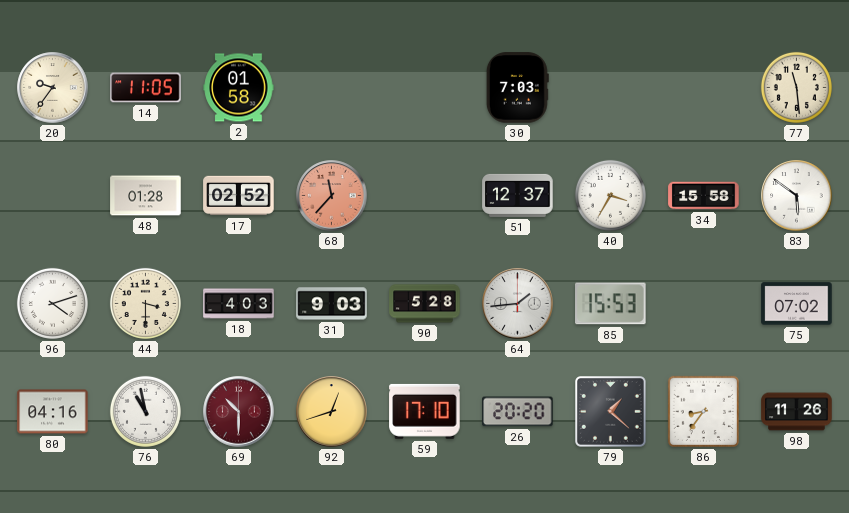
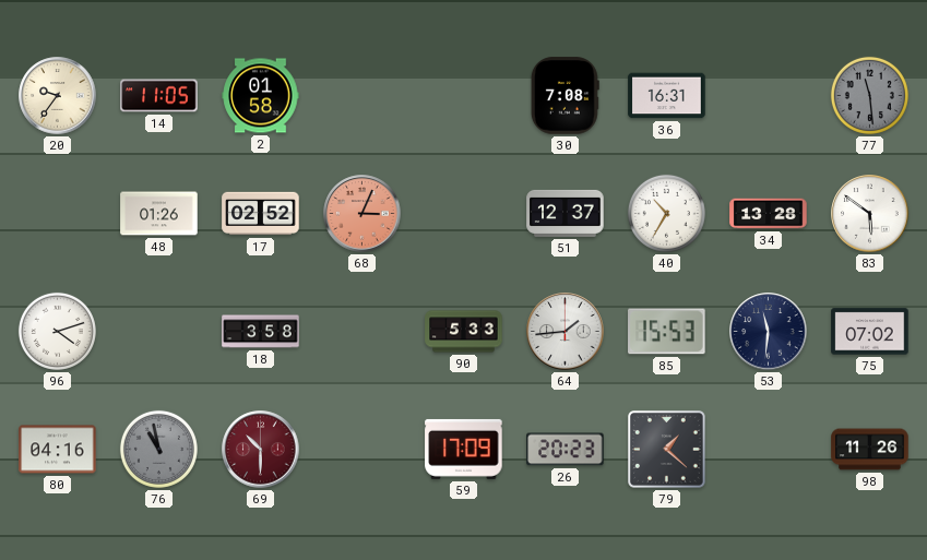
30: 7:03 -> 7:08 (564, 96)
36: none -> 16:31 (667, 96)
77 dial: cream -> grey (869, 95)
48: 01:28 -> 01:26 (159, 214)
68: 11:37 -> 3:04 (363, 214)
40: 3:35 -> 10:35 (666, 213)
34: 15:58 -> 13:28 (769, 214)
44: 3:30 -> none (145, 303)
18: 4:03 -> 3:58 (261, 332)
31: 9:03 -> none (332, 304)
90: 5:28 -> 5:33 (464, 332)
53: none -> 11:31 (769, 332)
76 dial: white -> grey (158, 449)
92: 12:42 -> none (332, 412)
59: 17:10 -> 17:09 (464, 449)
26: 20:20 -> 20:23 (566, 450)
86: 8:36 -> none (703, 411)
